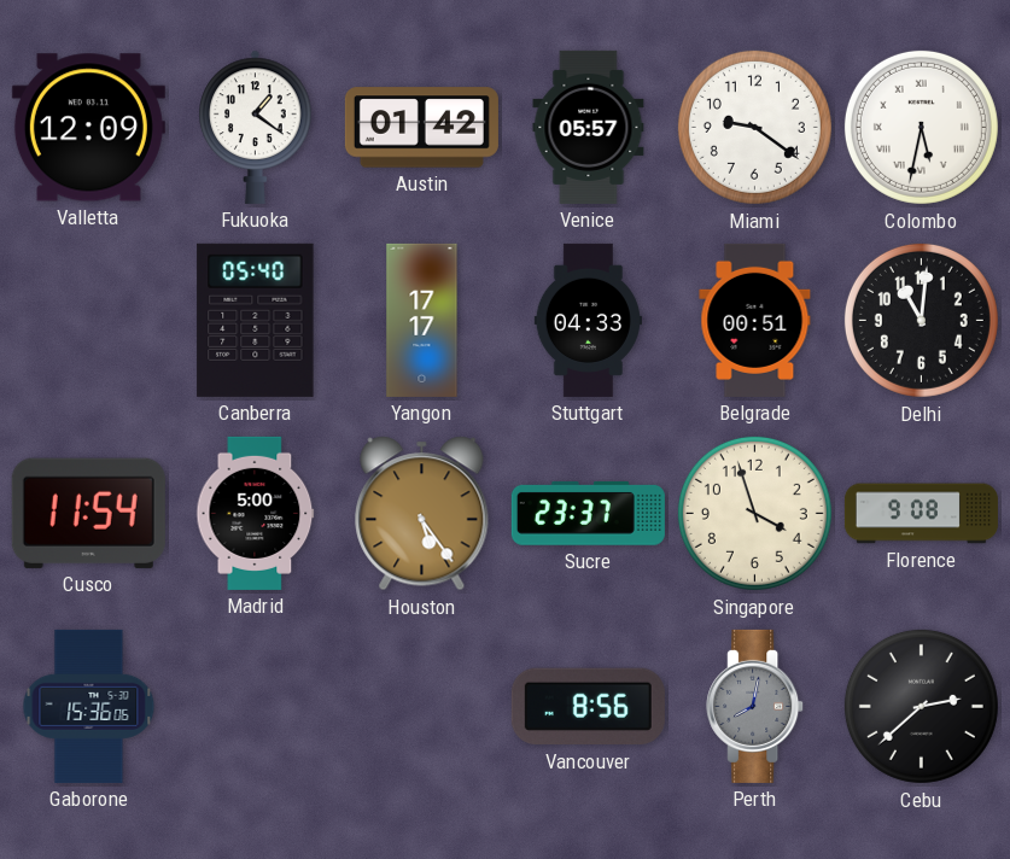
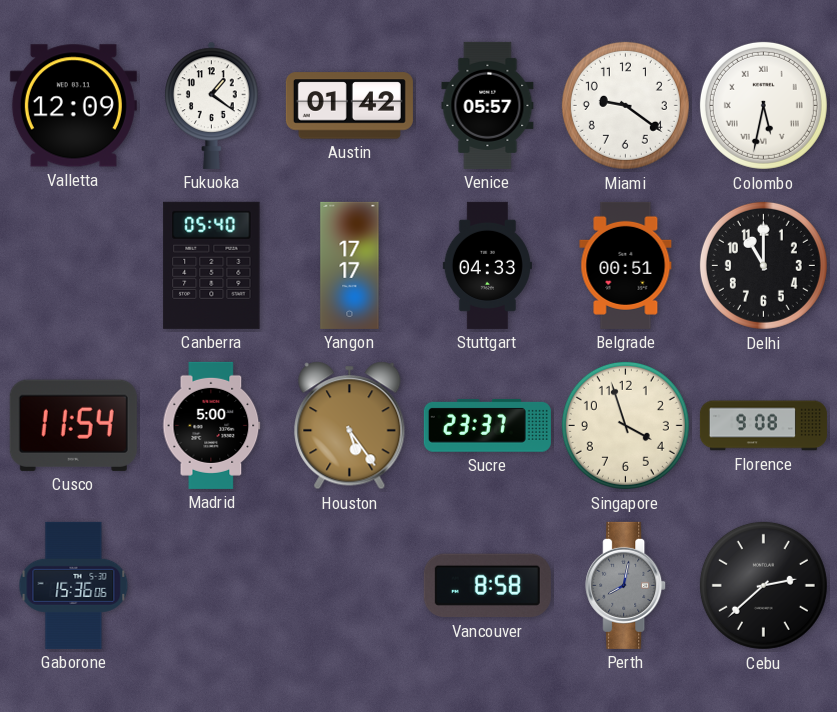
Delhi: 11:01 -> 11:00 (763, 265)
Vancouver: 8:56 -> 8:58 (487, 586)
